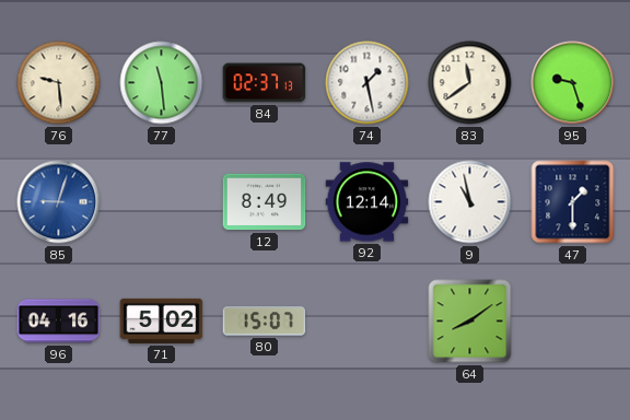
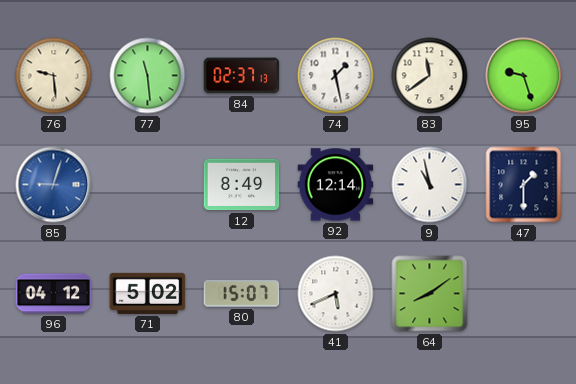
96: 04:16 -> 04:12 (54, 294)
41: none -> 5:41 (336, 294)
